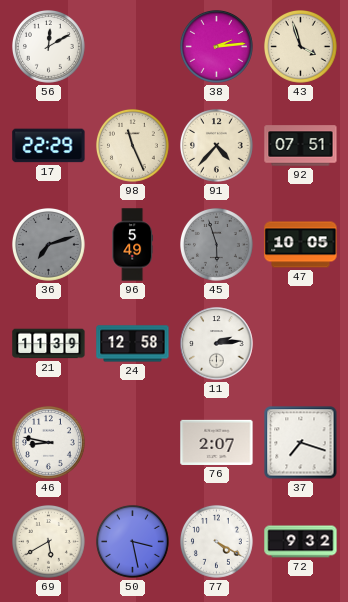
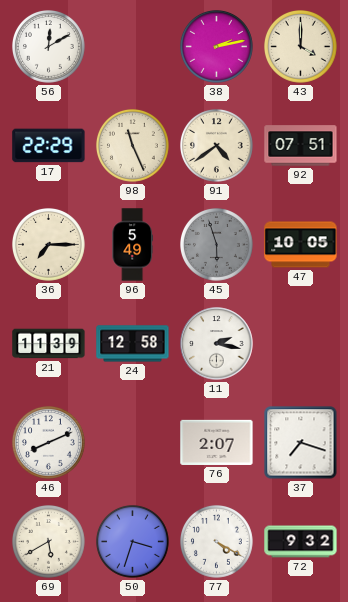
38: 2:14 -> 2:13 (217, 47)
43: 3:57 -> 4:00 (301, 47)
91: 4:37 -> 4:39 (217, 146)
36: 7:12 -> 7:15 (49, 245)
36 dial: grey -> cream (49, 245)
11: 2:14 -> 2:17 (217, 344)
46: 8:47 -> 8:11 (49, 443)
50: 3:28 -> 3:33 (133, 542)
